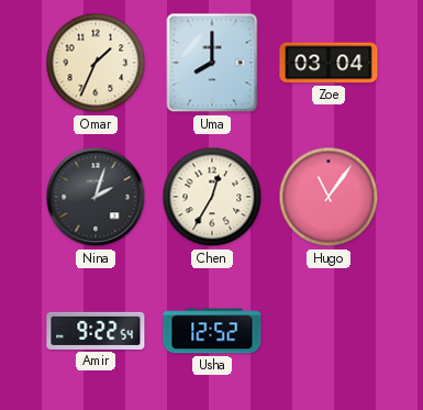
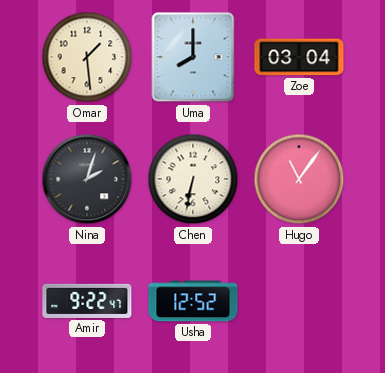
Omar: 1:34 -> 1:29 (87, 57)
Chen: 12:35 -> 6:32 (193, 179)
Amir: 9:22:54 -> 9:22:47 (87, 301)
